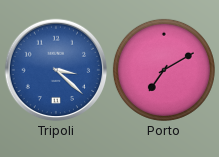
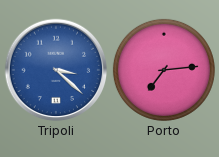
Porto: 7:10 -> 7:14 (164, 70)
